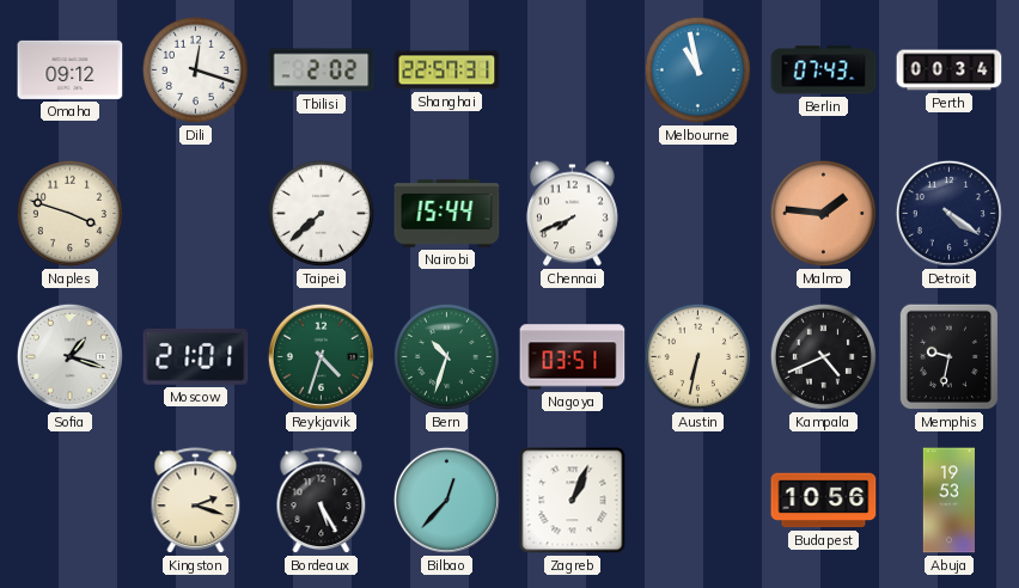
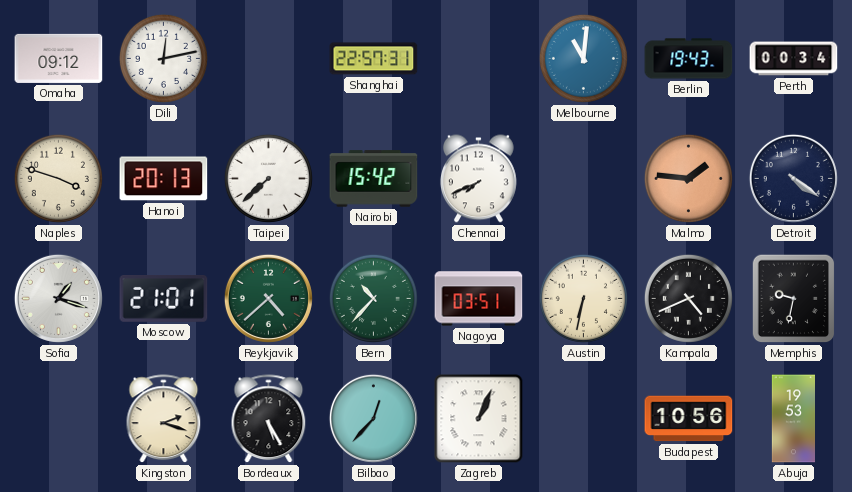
Dili: 12:18 -> 12:13 (163, 58)
Tbilisi: 2:02 -> none (322, 71)
Melbourne: 10:58 -> 11:01 (583, 58)
Berlin: 07:43 -> 19:43 (689, 59)
Hanoi: none -> 20:13 (164, 179)
Nairobi: 15:44 -> 15:42 (374, 179)
Reykjavik: 4:33 -> 4:38 (268, 298)
Bern: 10:33 -> 10:37 (373, 298)
